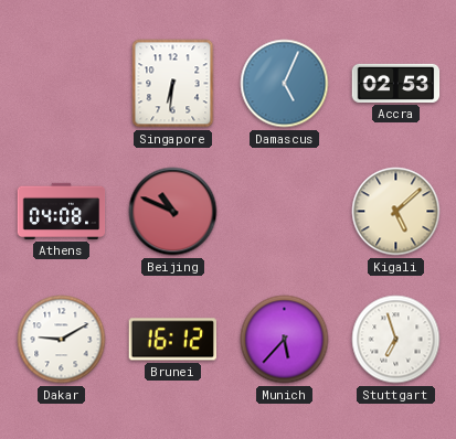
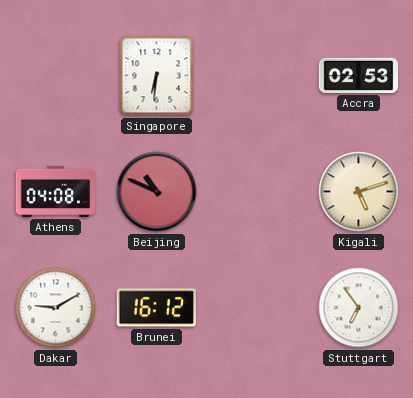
Damascus: 5:04 -> none (285, 84)
Kigali: 5:08 -> 5:12 (359, 192)
Munich: 5:37 -> none (285, 340)
Stuttgart: 6:57 -> 6:54 (359, 308)
